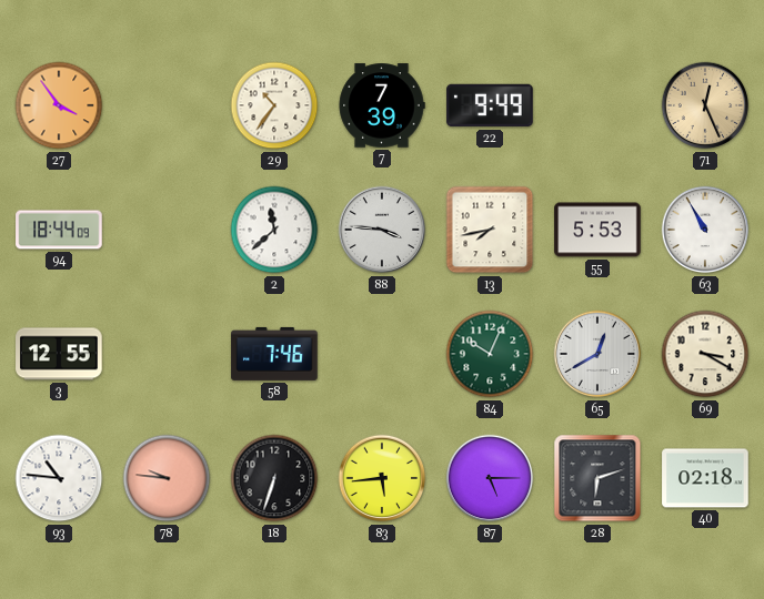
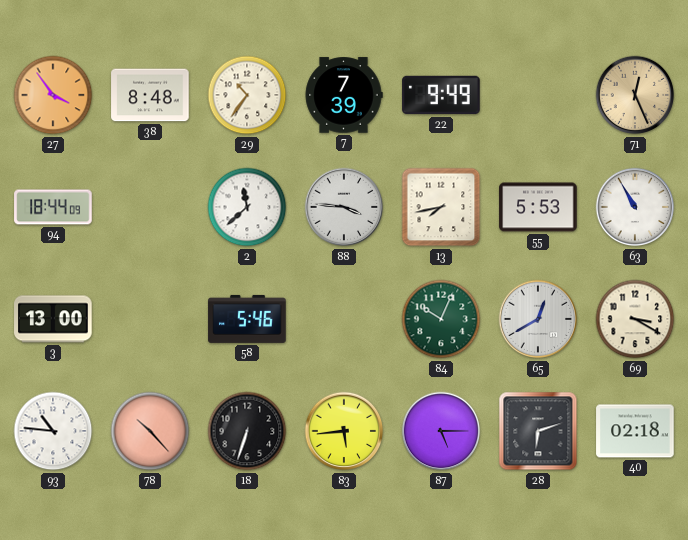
38: none -> 8:48 (150, 95)
3: 12:55 -> 13:00 (53, 319)
58: 7:46 -> 5:46 (247, 319)
78: 9:46 -> 10:23 (150, 431)
